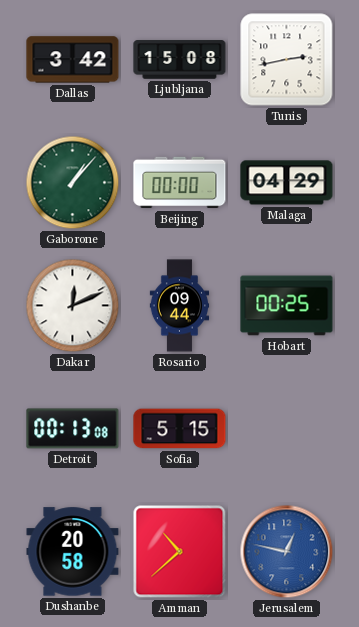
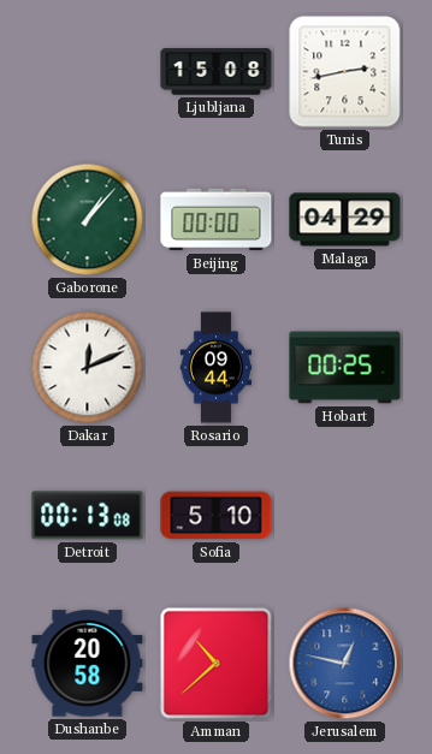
Dallas: 3:42 -> none (73, 60)
Sofia: 5:15 -> 5:10 (217, 516)
